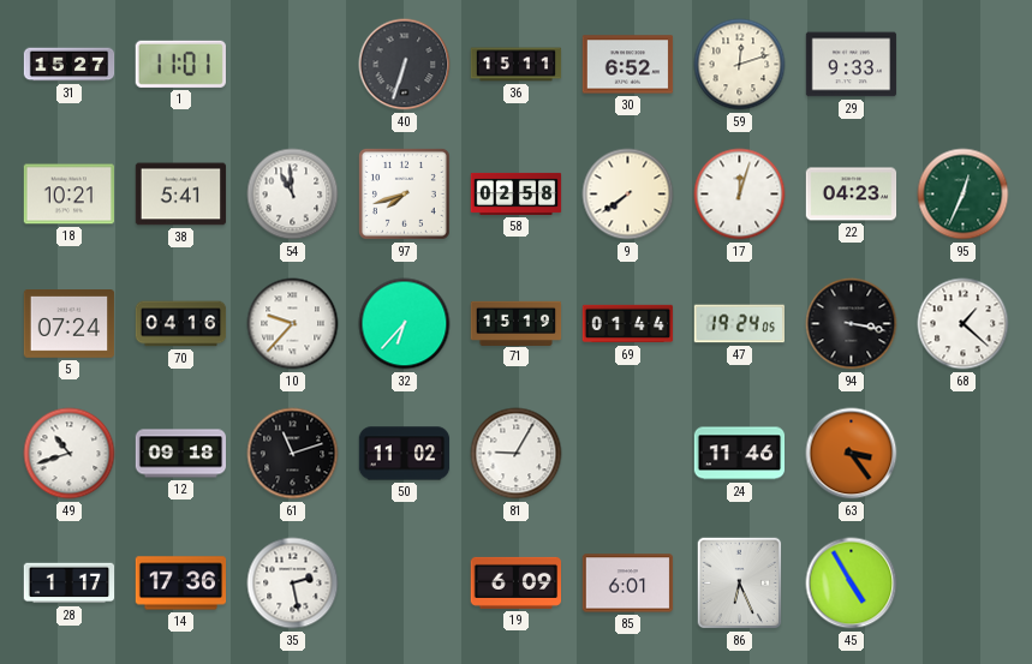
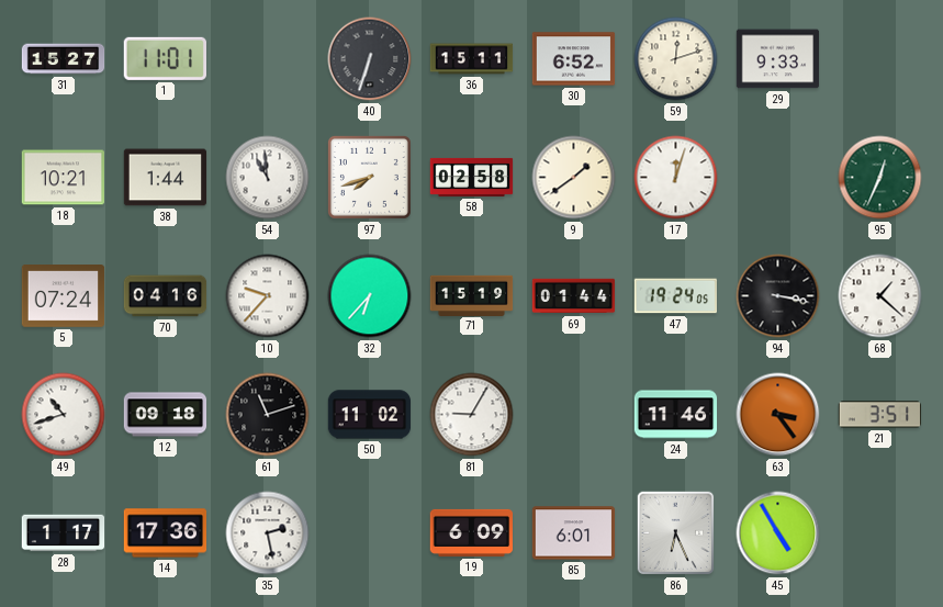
38: 5:41 -> 1:44 (166, 178)
9: 7:39 -> 1:39 (574, 178)
22: 04:23 -> none (852, 195)
21: none -> 3:51 (879, 415)
